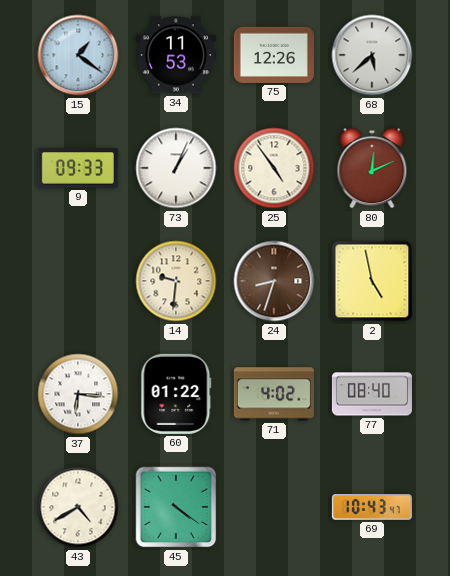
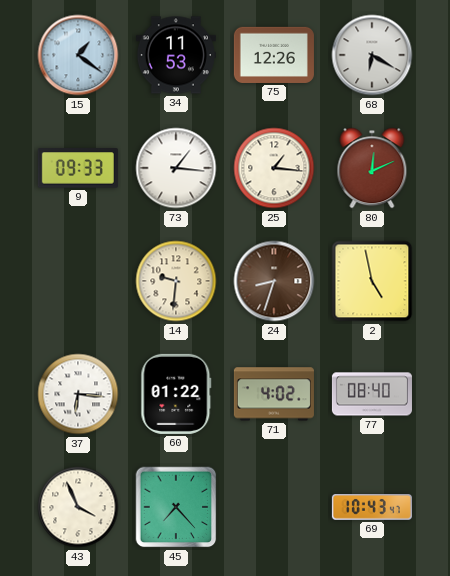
68: 5:38 -> 6:20 (372, 55)
73: 1:04 -> 1:16 (176, 168)
25: 4:54 -> 1:16 (274, 168)
43: 4:40 -> 3:56 (78, 507)
45: 4:21 -> 7:23 (176, 507)
